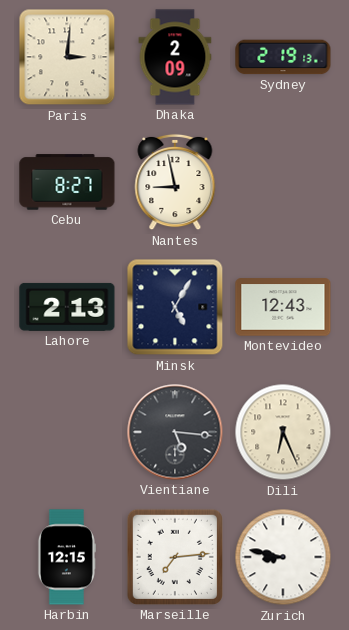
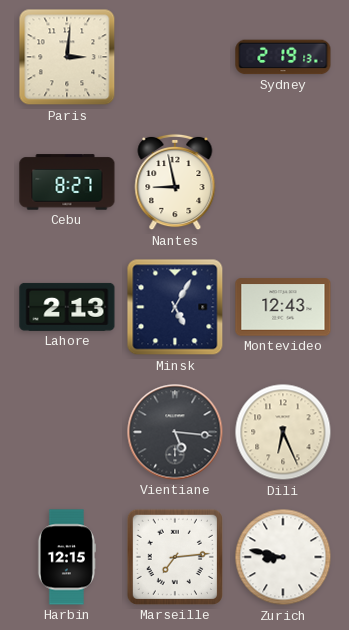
Dhaka: 2:09 -> none (175, 57)
